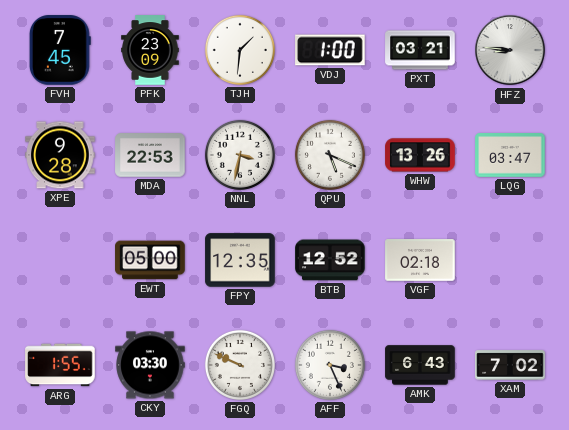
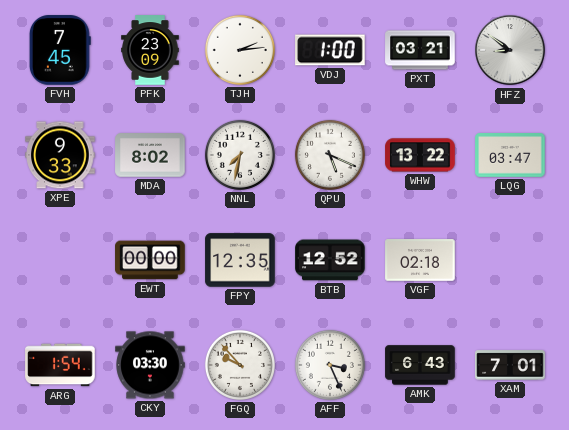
TJH: 1:31 -> 2:14 (240, 50)
HFZ: 8:46 -> 8:51 (510, 50)
XPE: 9:28 -> 9:33 (60, 155)
MDA: 22:53 -> 8:02 (150, 155)
NNL: 3:32 -> 7:32 (240, 155)
WHW: 13:26 -> 13:22 (420, 155)
EWT: 05:00 -> 00:00 (150, 260)
ARG: 1:55 -> 1:54 (60, 365)
FGQ: 9:49 -> 9:53 (240, 365)
XAM: 7:02 -> 7:01 (510, 365)
